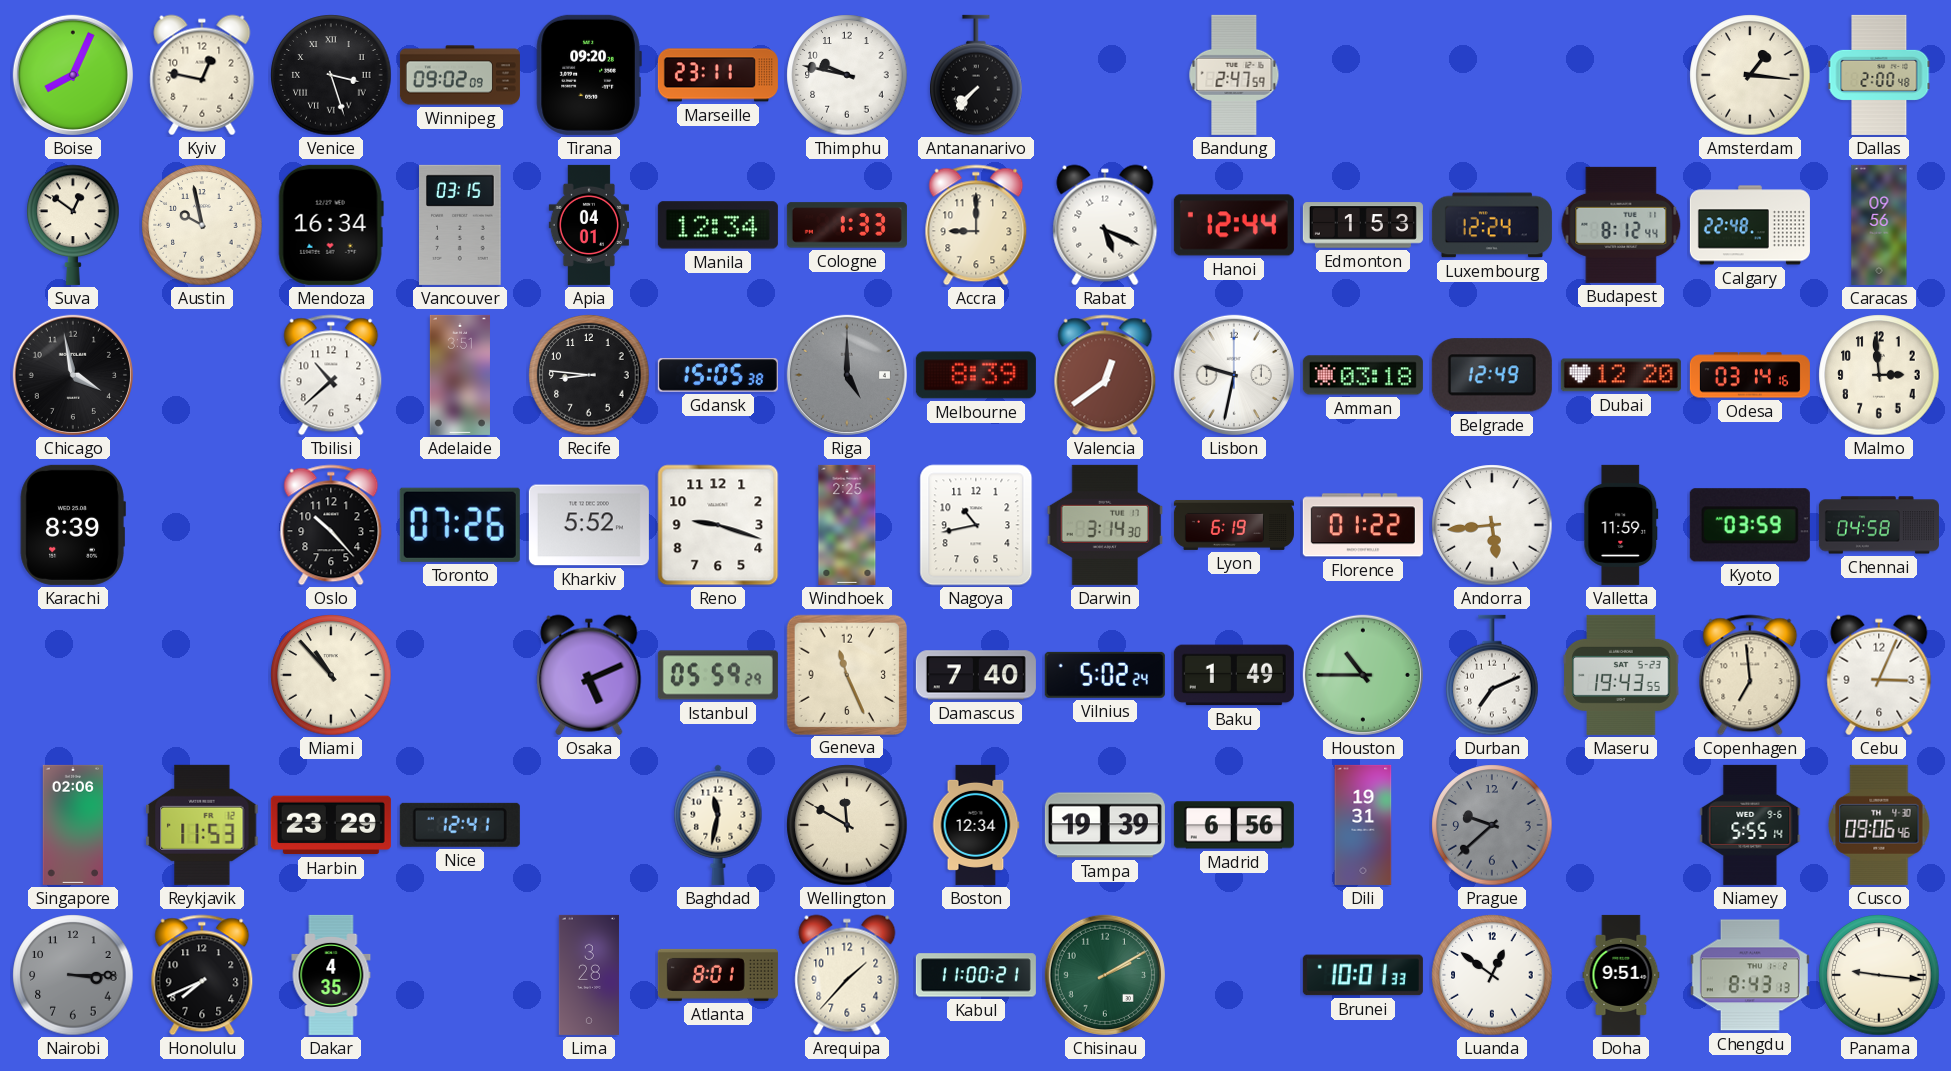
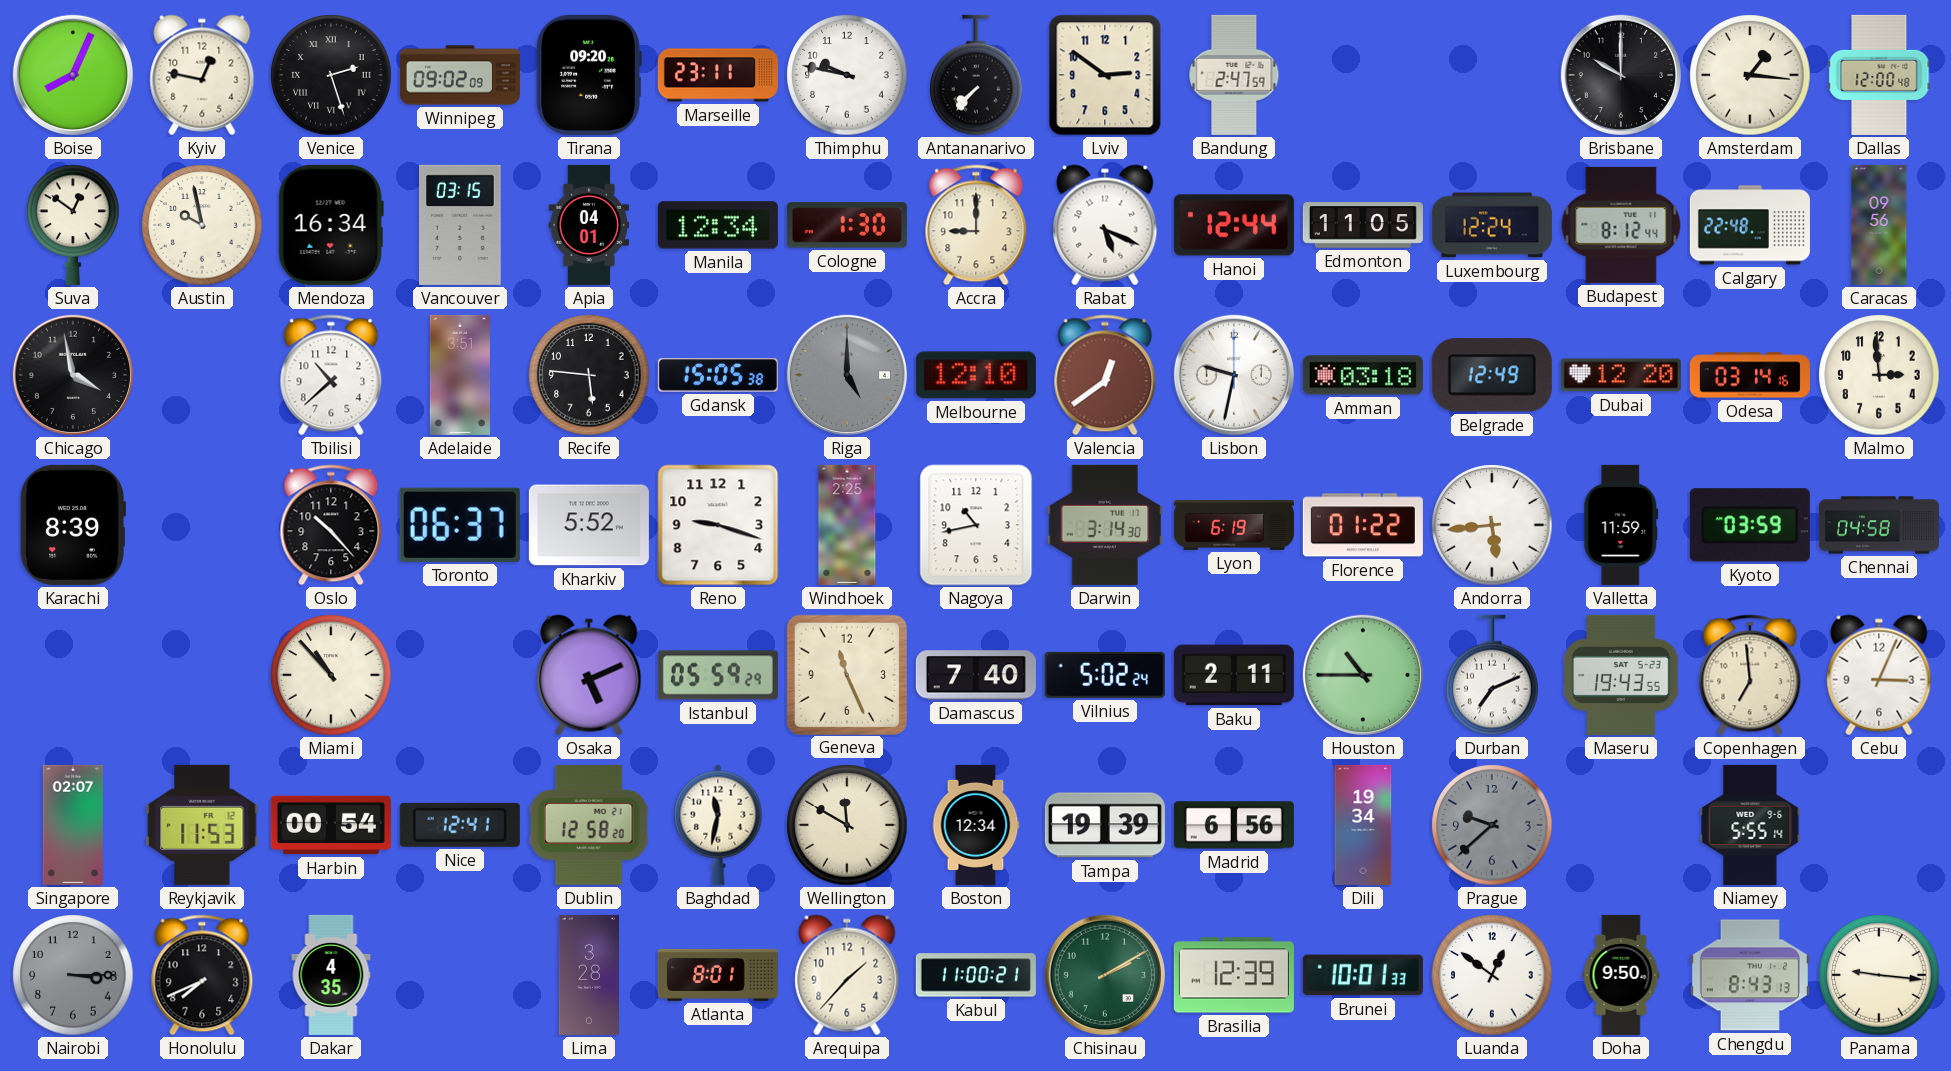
Venice: 3:27 -> 2:27 (331, 75)
Lviv: none -> 2:51 (1105, 75)
Brisbane: none -> 10:00 (1621, 75)
Dallas: 2:00 -> 12:00 (1879, 75)
Cologne: 1:33 -> 1:30 (847, 225)
Edmonton: 1:53 -> 11:05 (1363, 225)
Recife: 8:46 -> 5:46 (589, 375)
Melbourne: 8:39 -> 12:10 (976, 375)
Toronto: 07:26 -> 06:37 (460, 525)
Baku: 1:49 -> 2:11 (1234, 675)
Singapore: 02:06 -> 02:07 (73, 825)
Harbin: 23:29 -> 00:54 (331, 825)
Dublin: none -> 12:58 (589, 825)
Dili: 19:31 -> 19:34 (1363, 825)
Cusco: 09:06 -> none (1879, 825)
Brasilia: none -> 12:39 (1234, 975)
Doha: 9:51 -> 9:50 (1621, 975)
